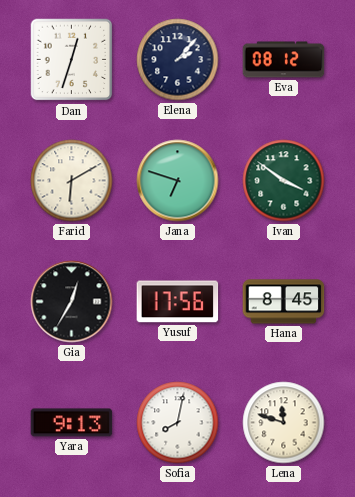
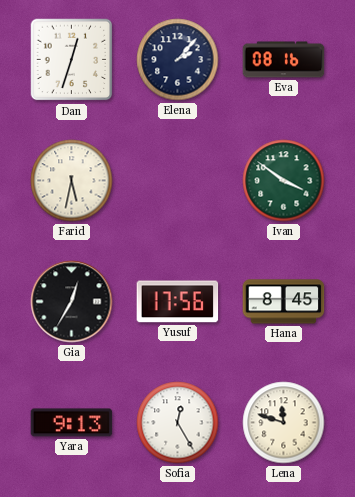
Eva: 08:12 -> 08:16 (284, 60)
Farid: 6:10 -> 5:32 (72, 181)
Jana: 6:48 -> none (178, 181)
Sofia: 8:02 -> 12:25 (178, 423)
